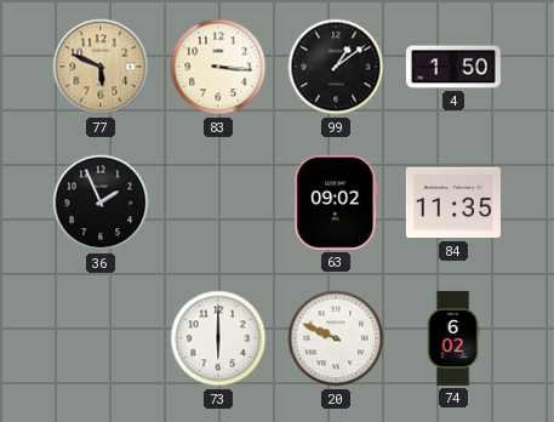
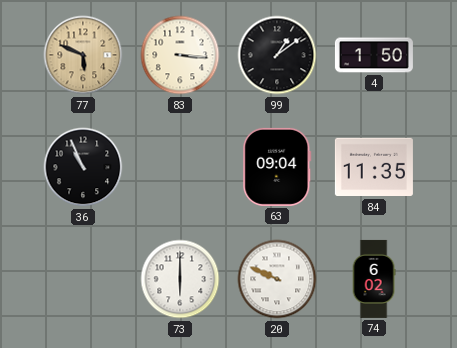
36: 1:56 -> 10:56 (83, 167)
63: 09:02 -> 09:04 (277, 167)
